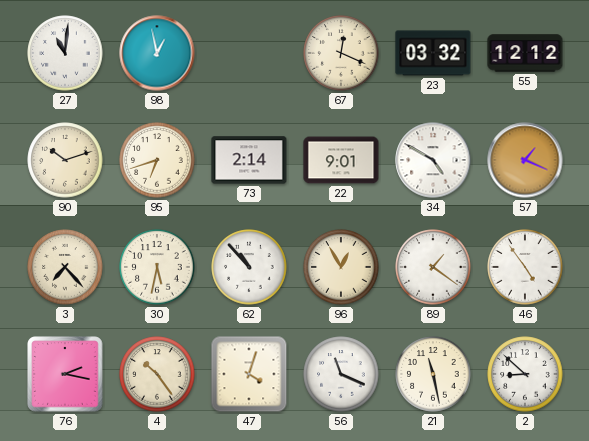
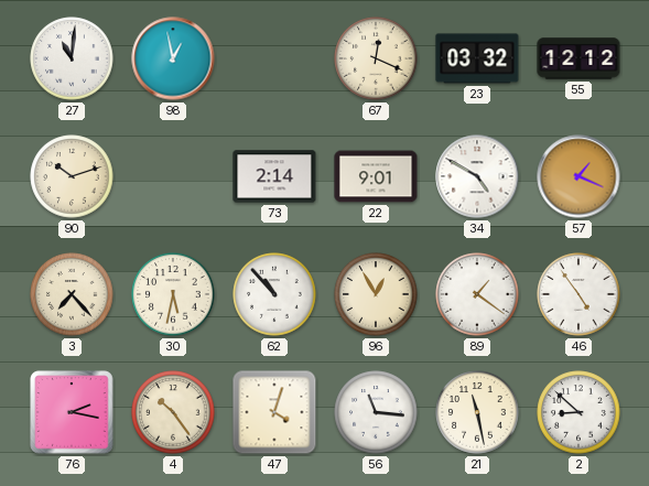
95: 6:42 -> none (157, 160)
56: 11:19 -> 11:16 (376, 412)
